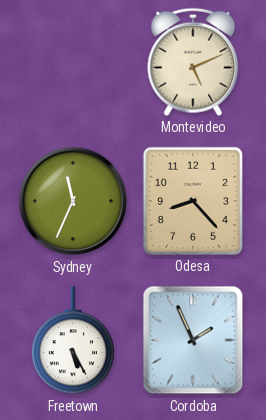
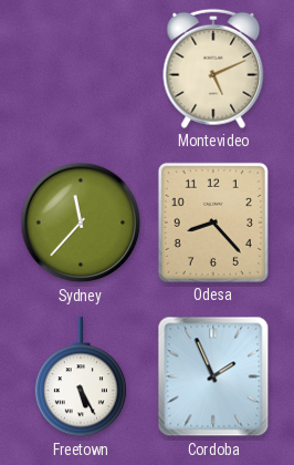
Sydney: 11:34 -> 11:37 (81, 223)
